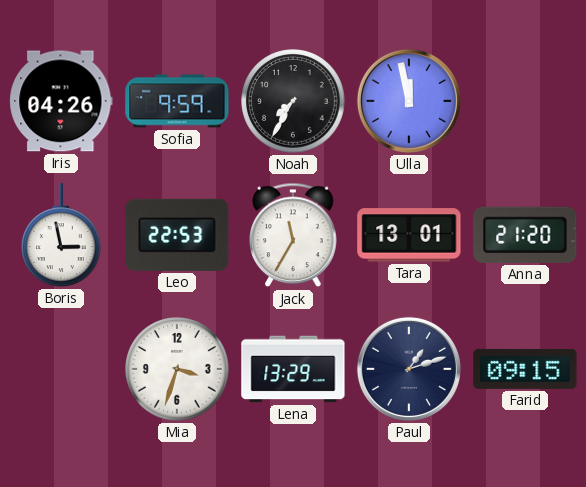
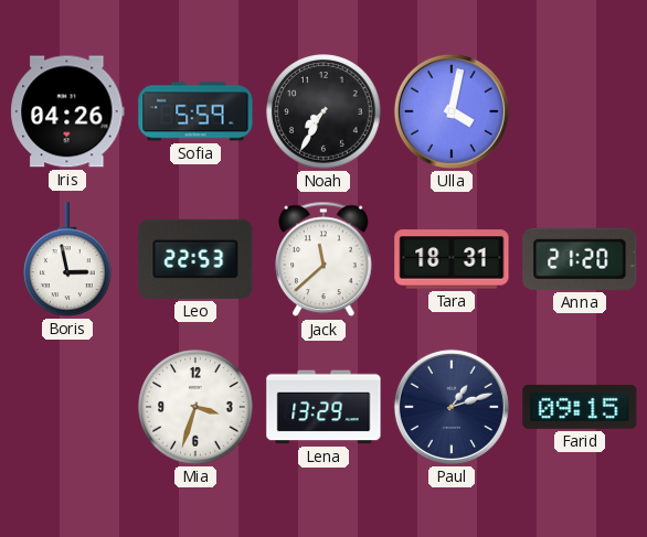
Sofia: 9:59 -> 5:59 (195, 111)
Ulla: 11:58 -> 4:02 (452, 111)
Jack: 11:35 -> 11:38 (324, 259)
Tara: 13:01 -> 18:31 (452, 259)
